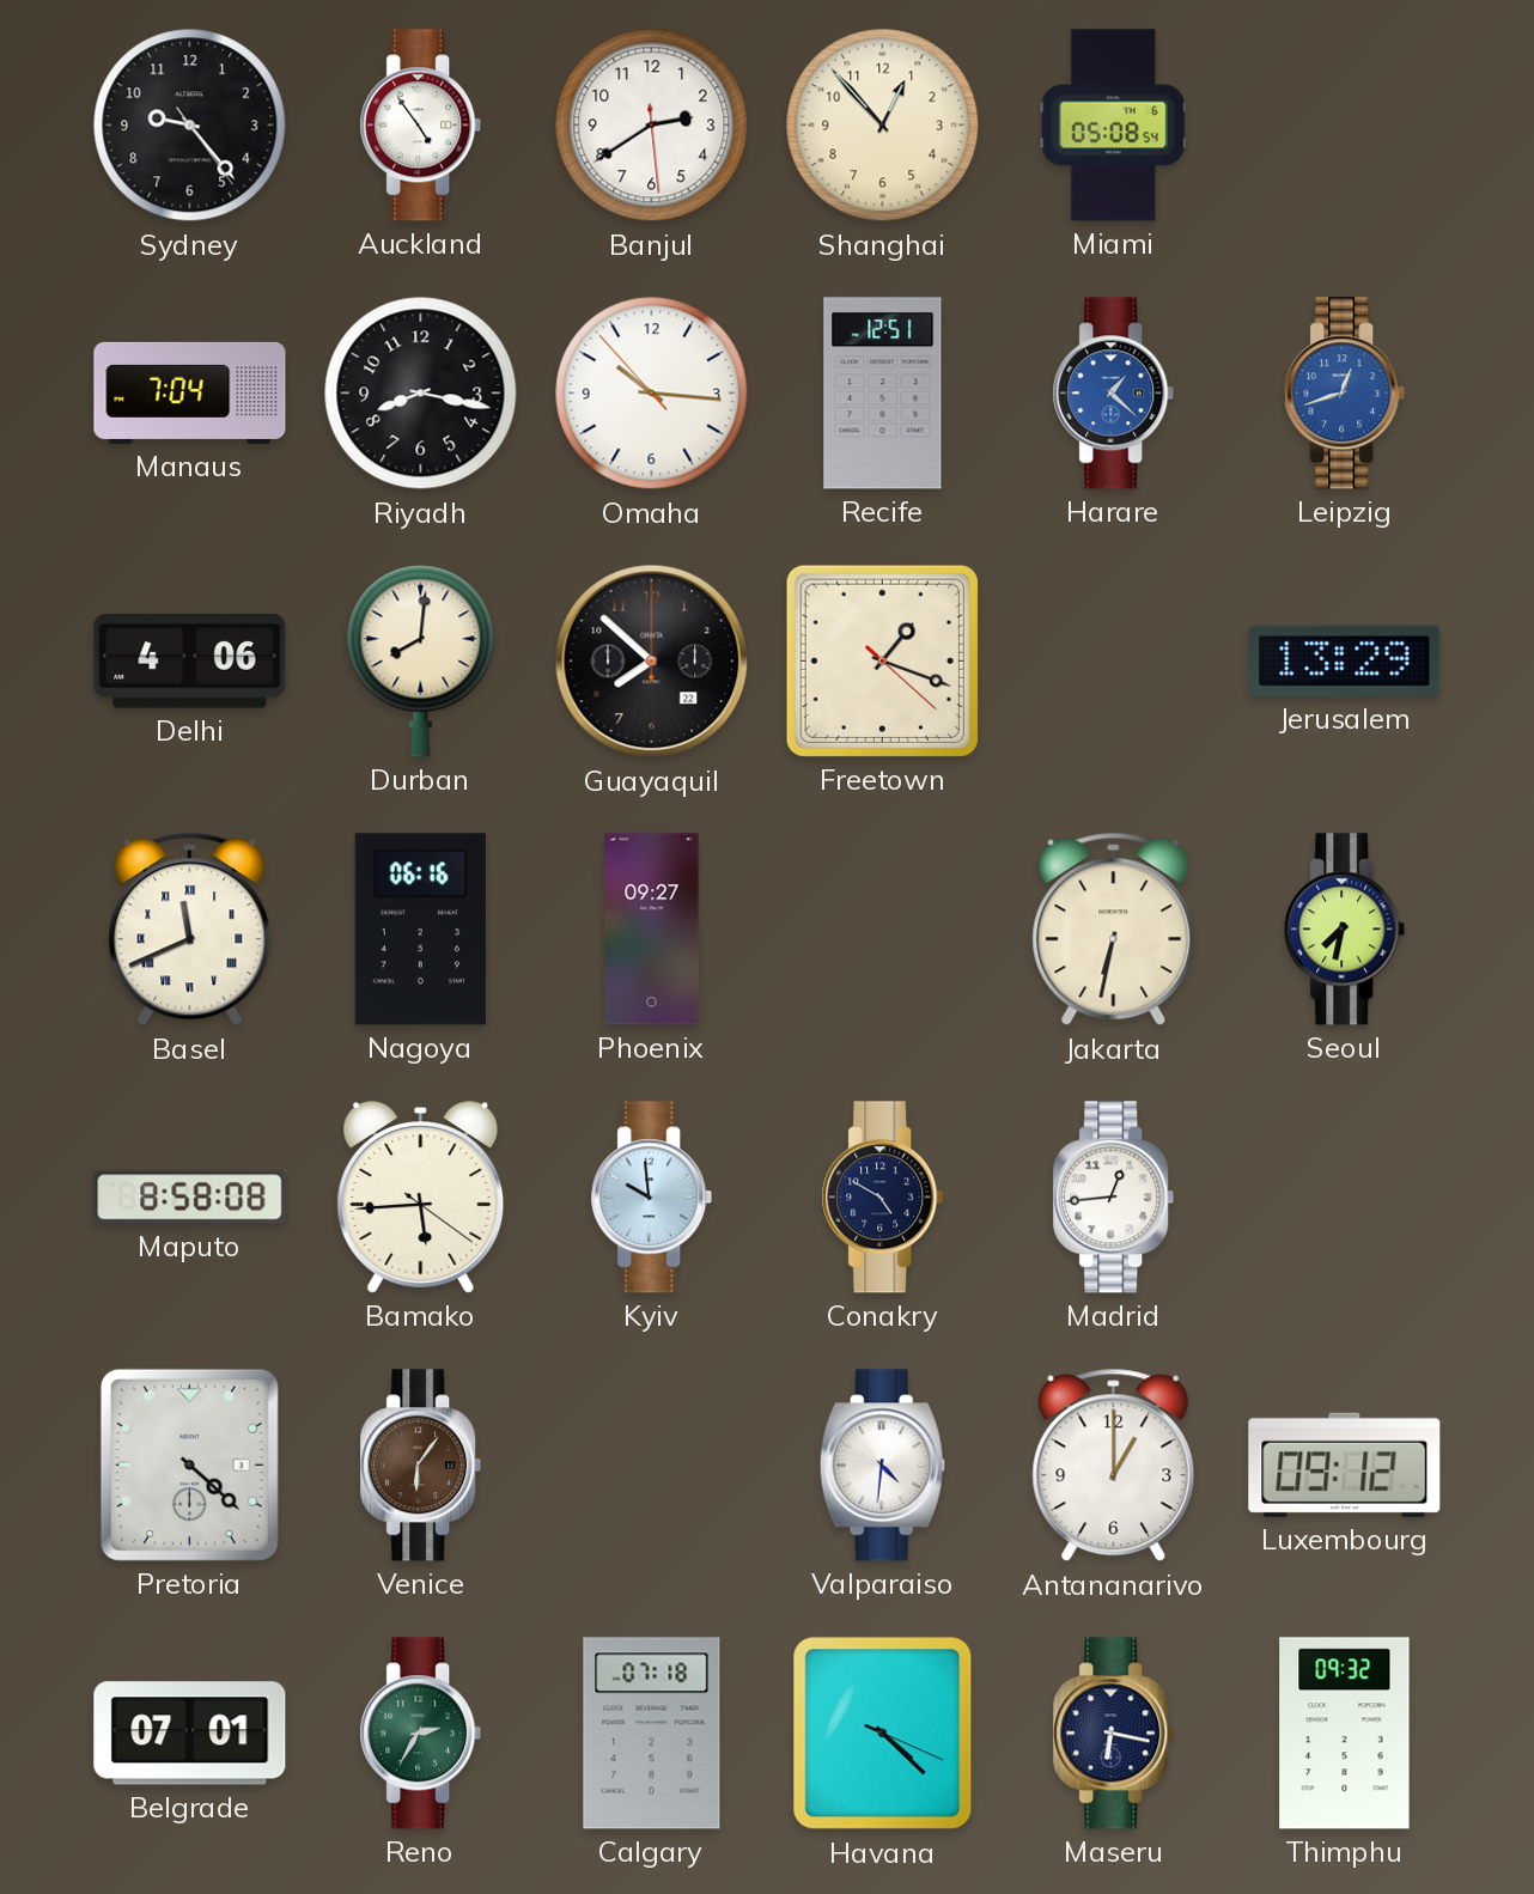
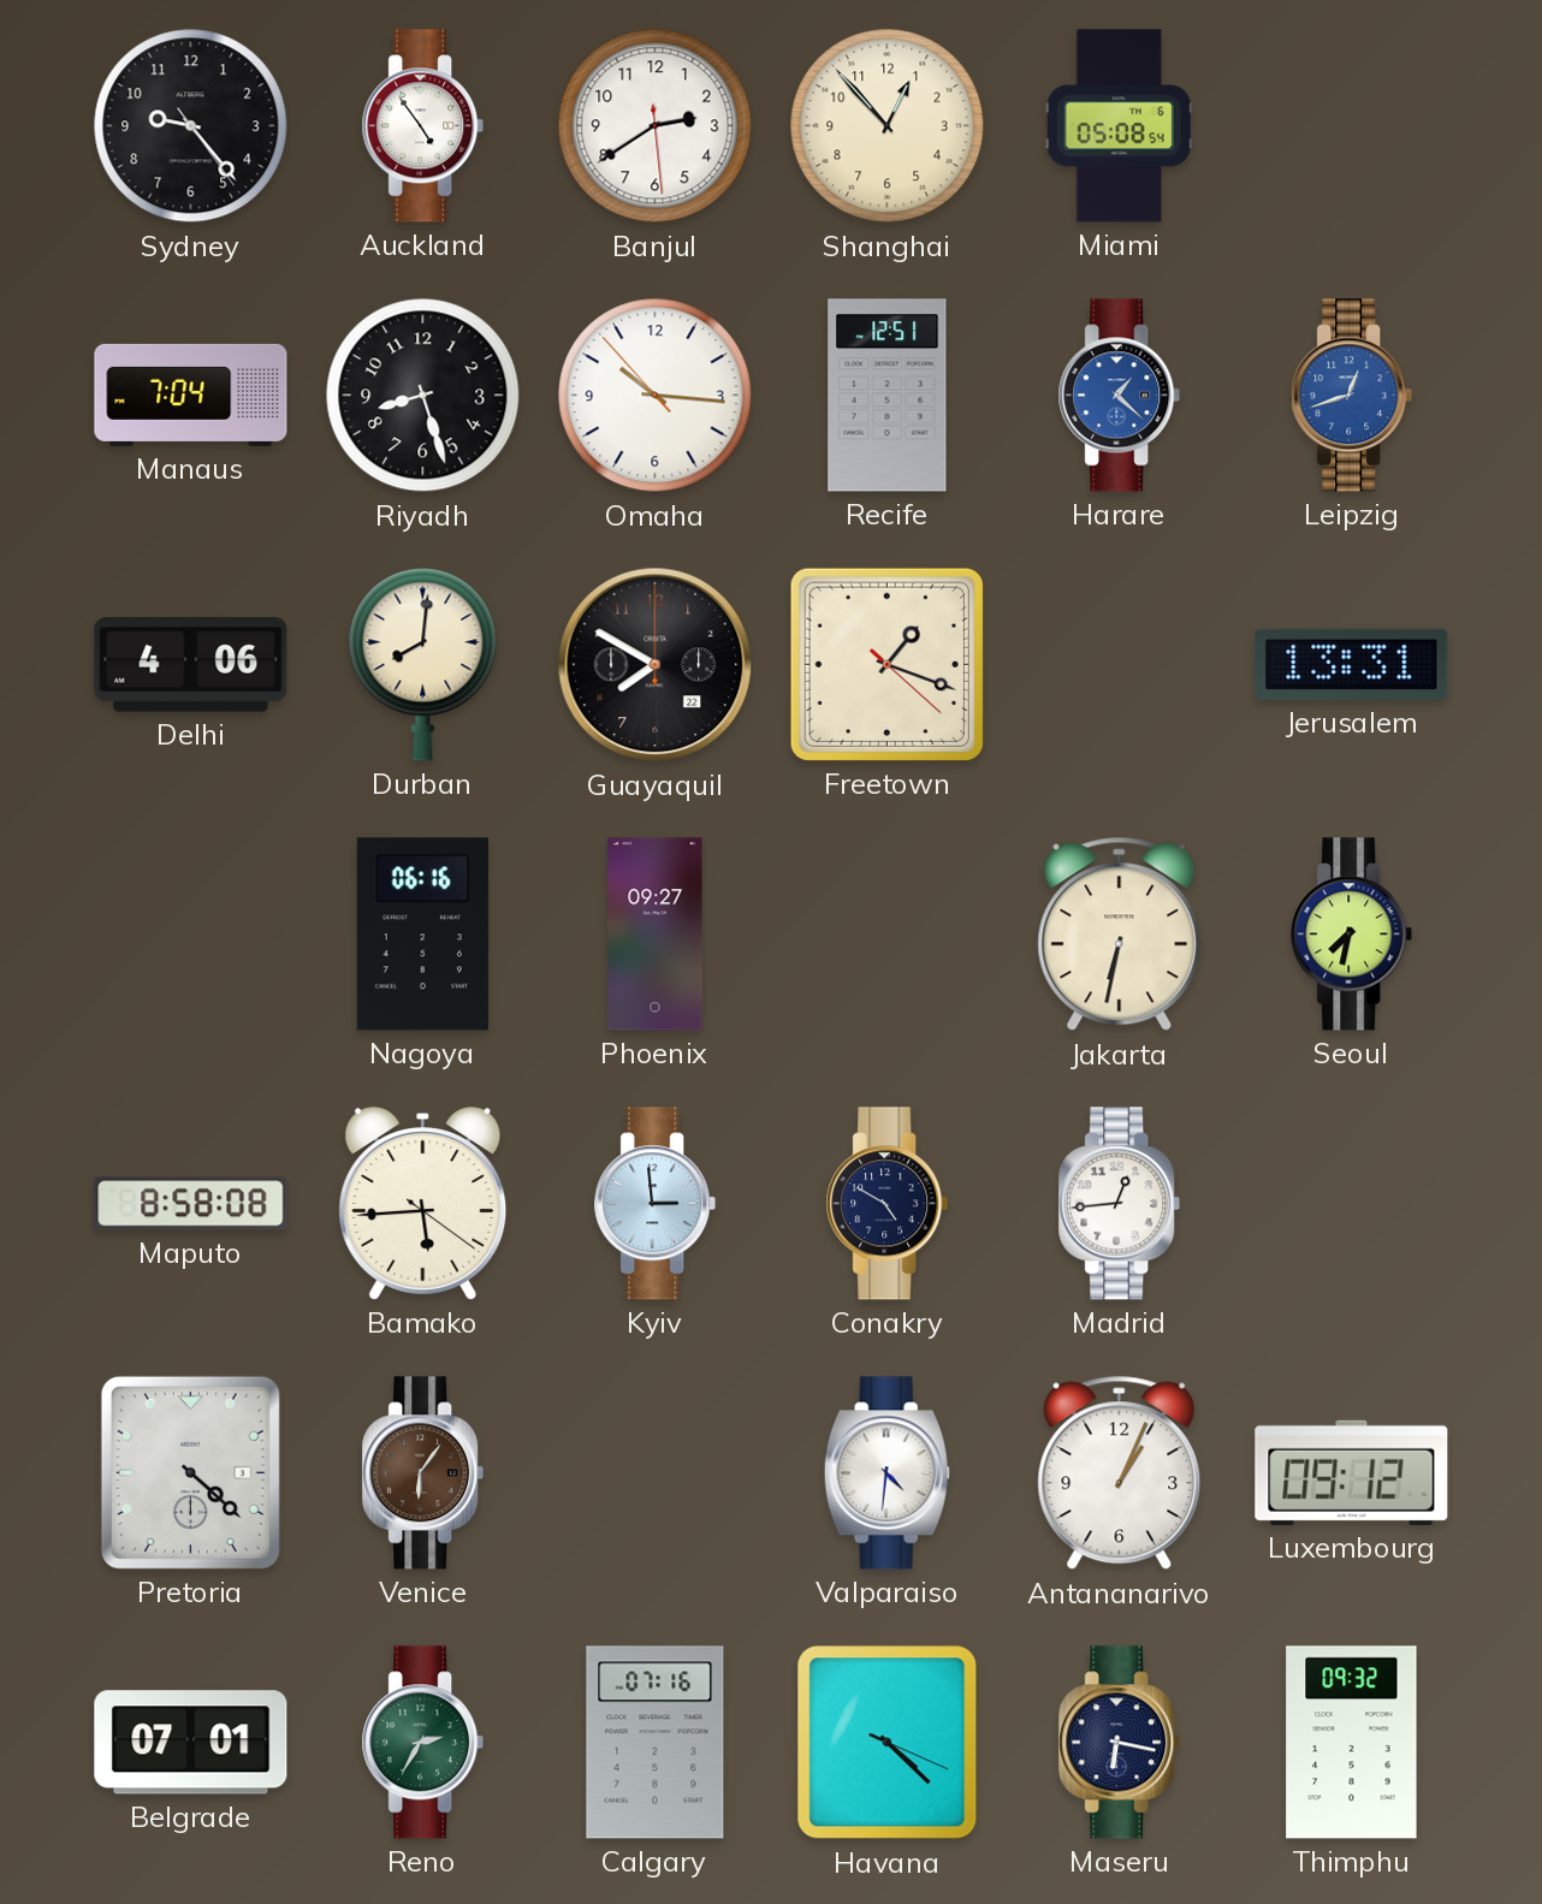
Riyadh: 8:17 -> 8:27 (423, 396)
Guayaquil: 7:52 -> 7:50 (656, 665)
Jerusalem: 13:29 -> 13:31 (1352, 664)
Basel: 11:41 -> none (190, 930)
Kyiv: 9:59 -> 2:59 (656, 1204)
Antananarivo: 1:00 -> 1:04 (1120, 1473)
Calgary: 07:18 -> 07:16 (656, 1743)
